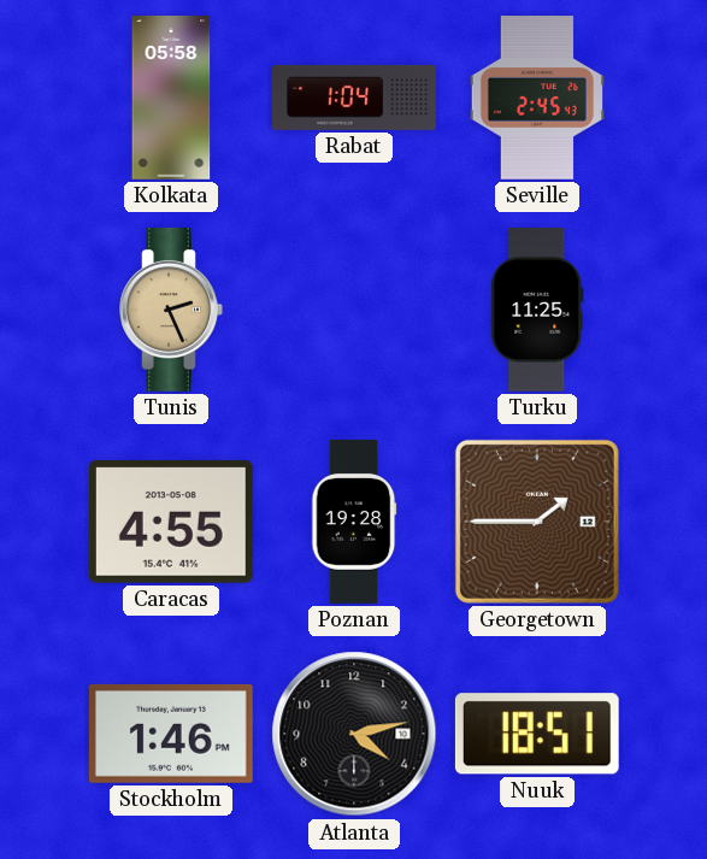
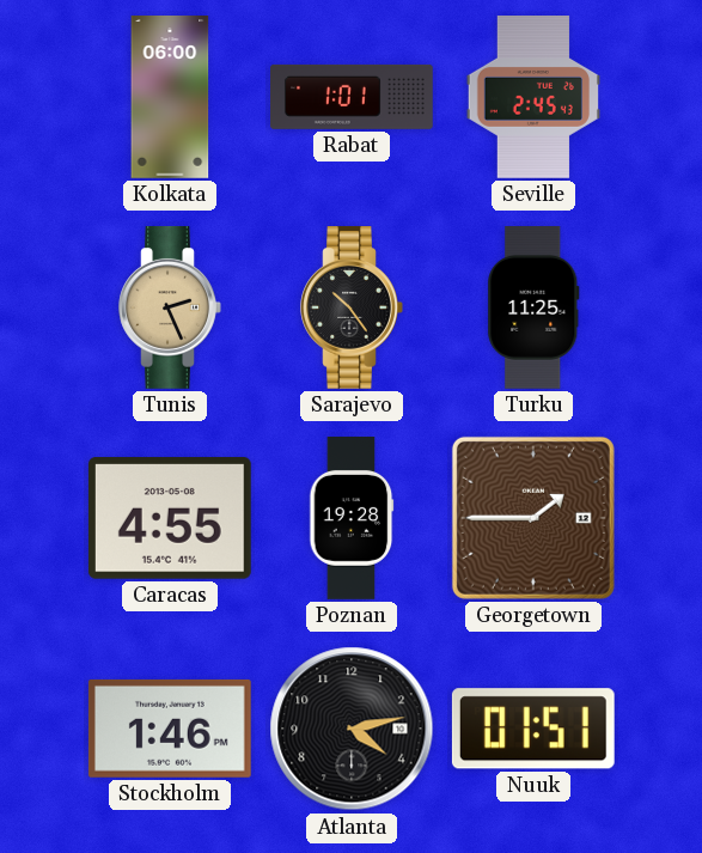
Kolkata: 05:58 -> 06:00 (170, 98)
Rabat: 1:04 -> 1:01 (353, 97)
Sarajevo: none -> 10:24 (352, 309)
Nuuk: 18:51 -> 01:51 (533, 729)
